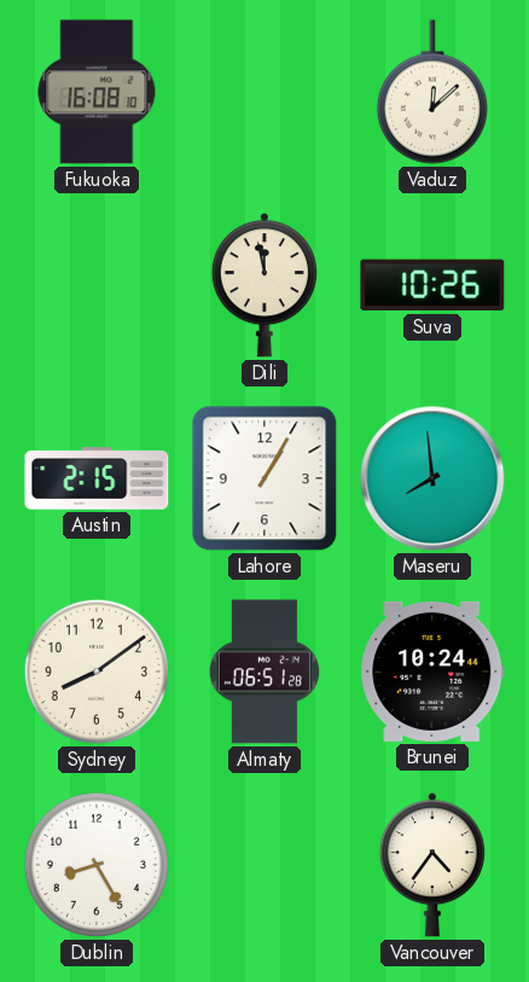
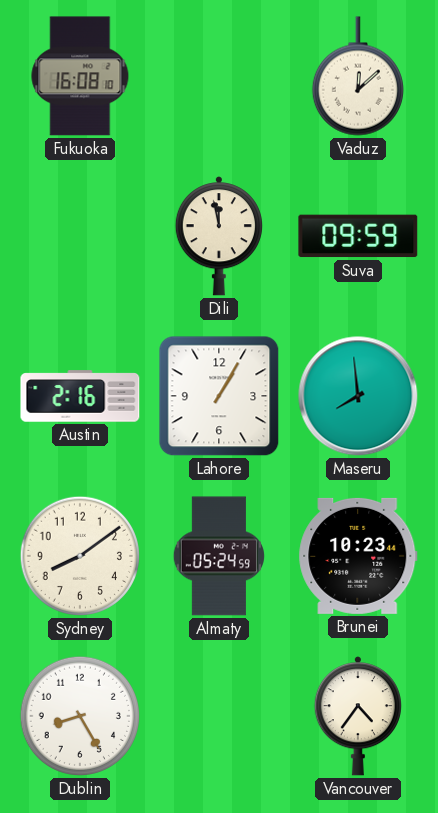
Suva: 10:26 -> 09:59 (358, 236)
Austin: 2:15 -> 2:16 (80, 396)
Almaty: 06:51 -> 05:24 (219, 556)
Brunei: 10:24 -> 10:23 (358, 556)
